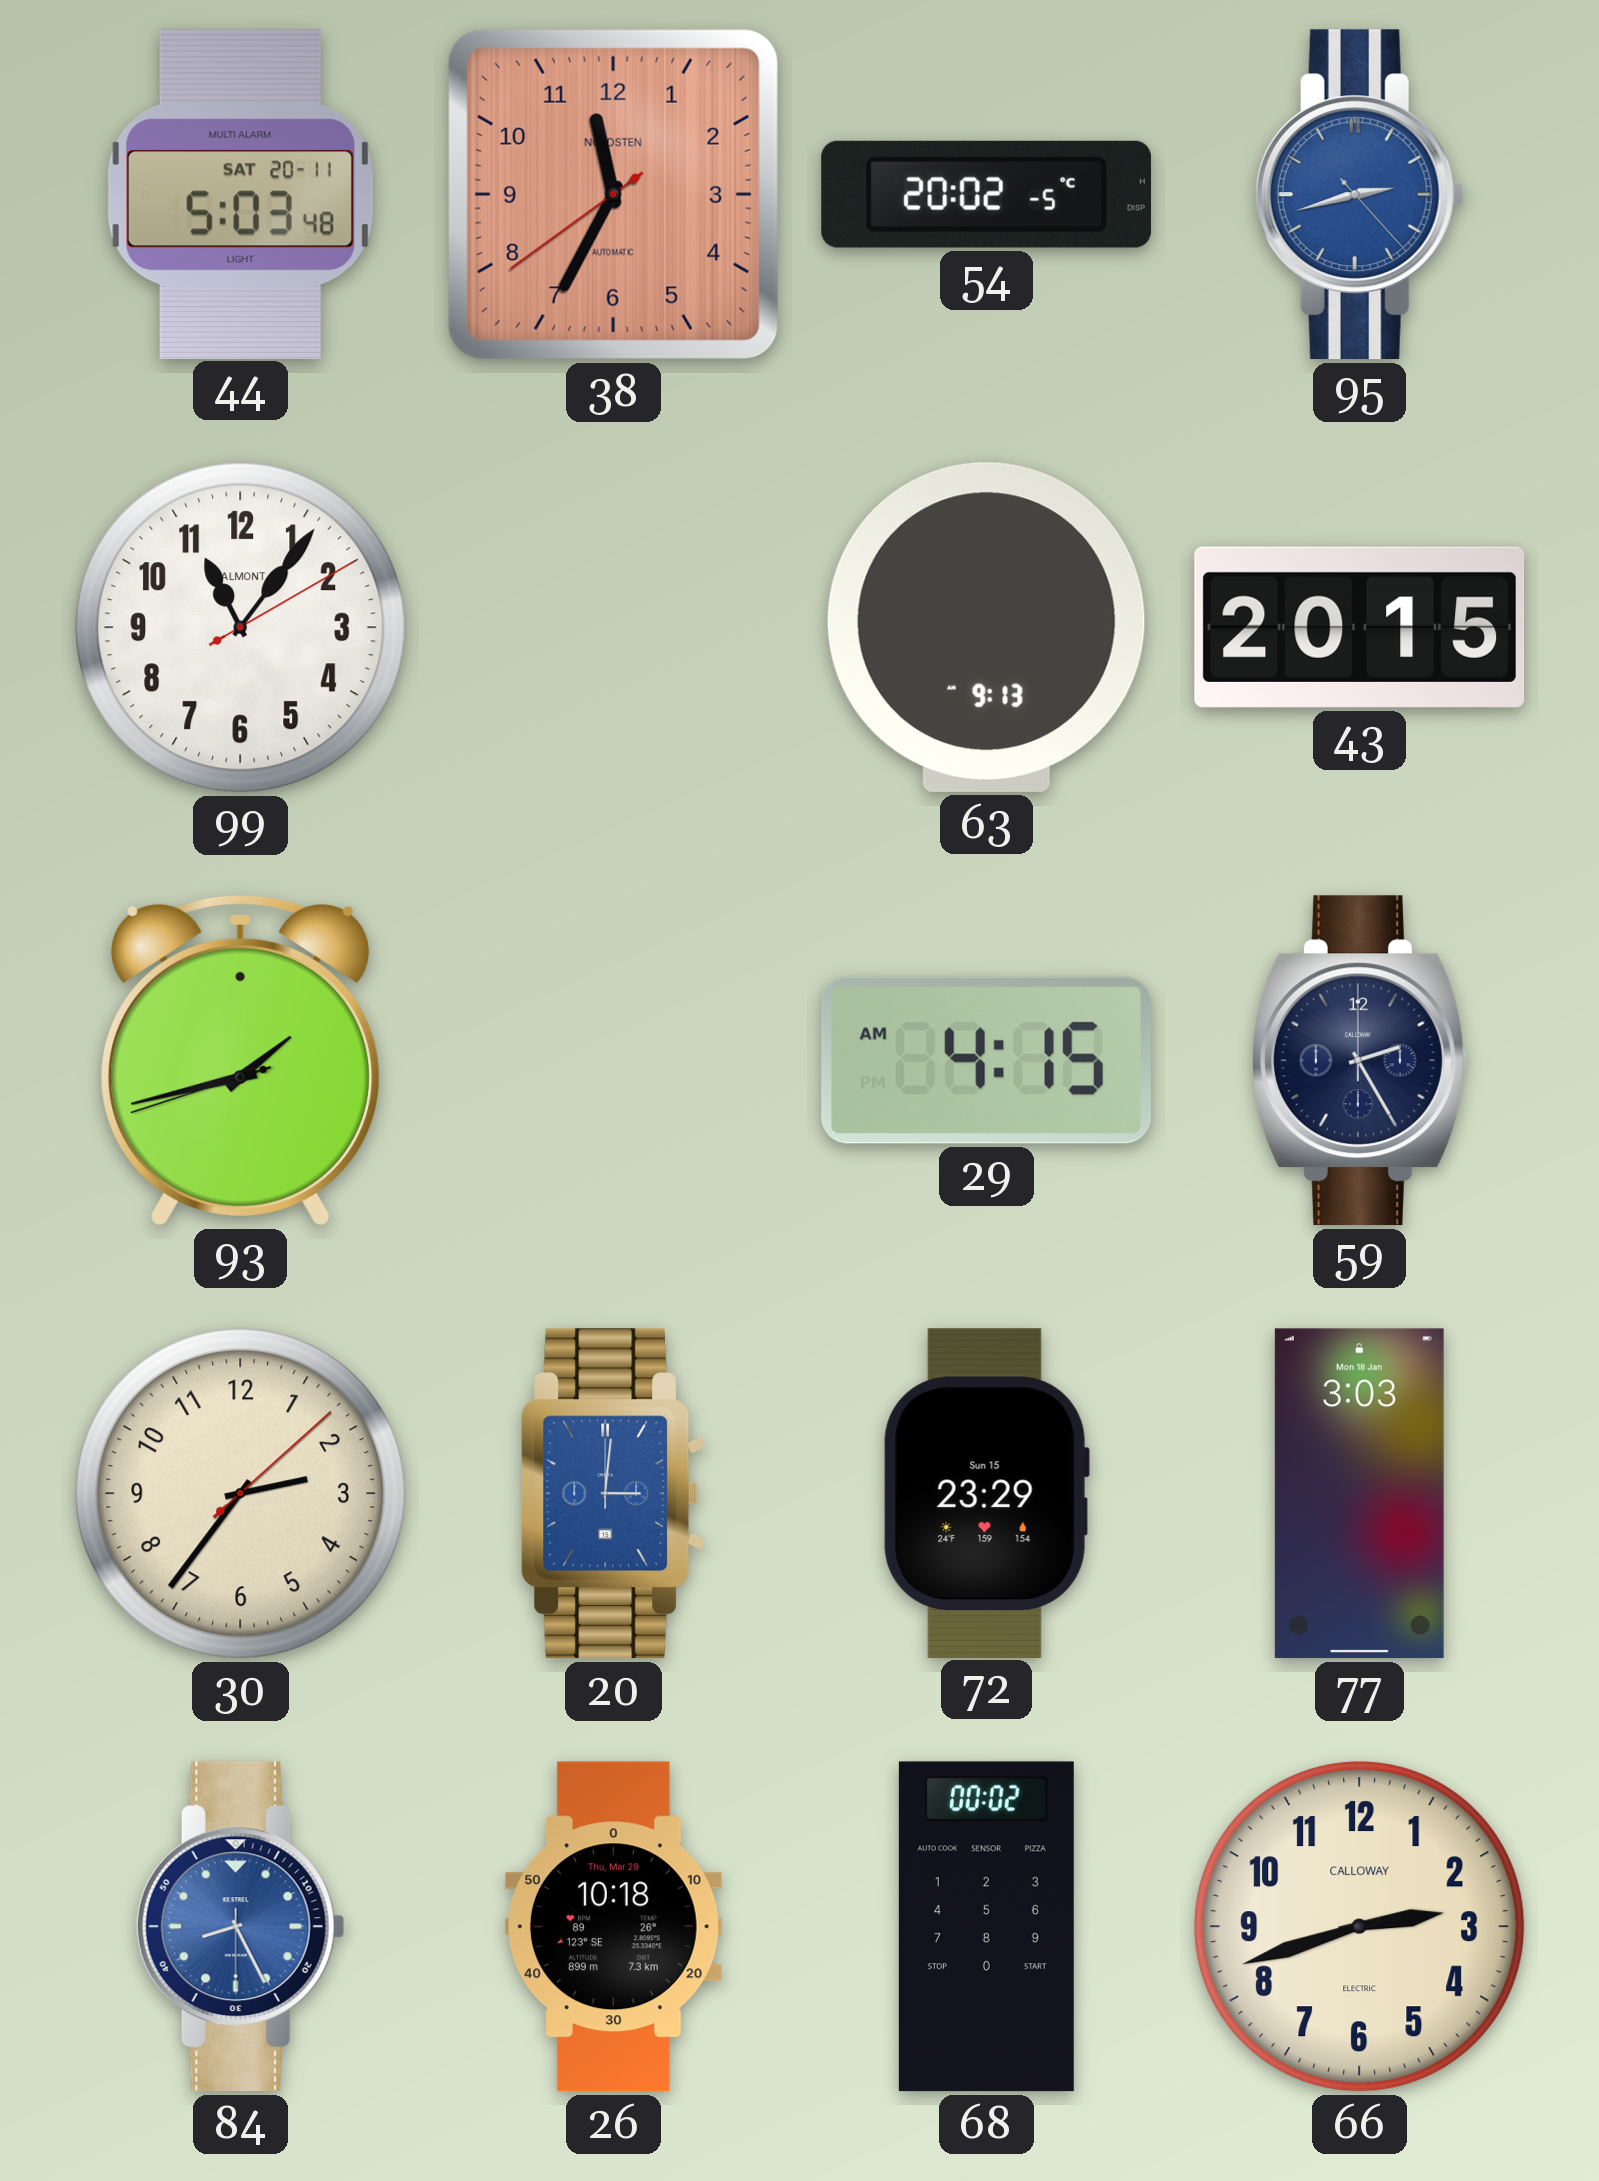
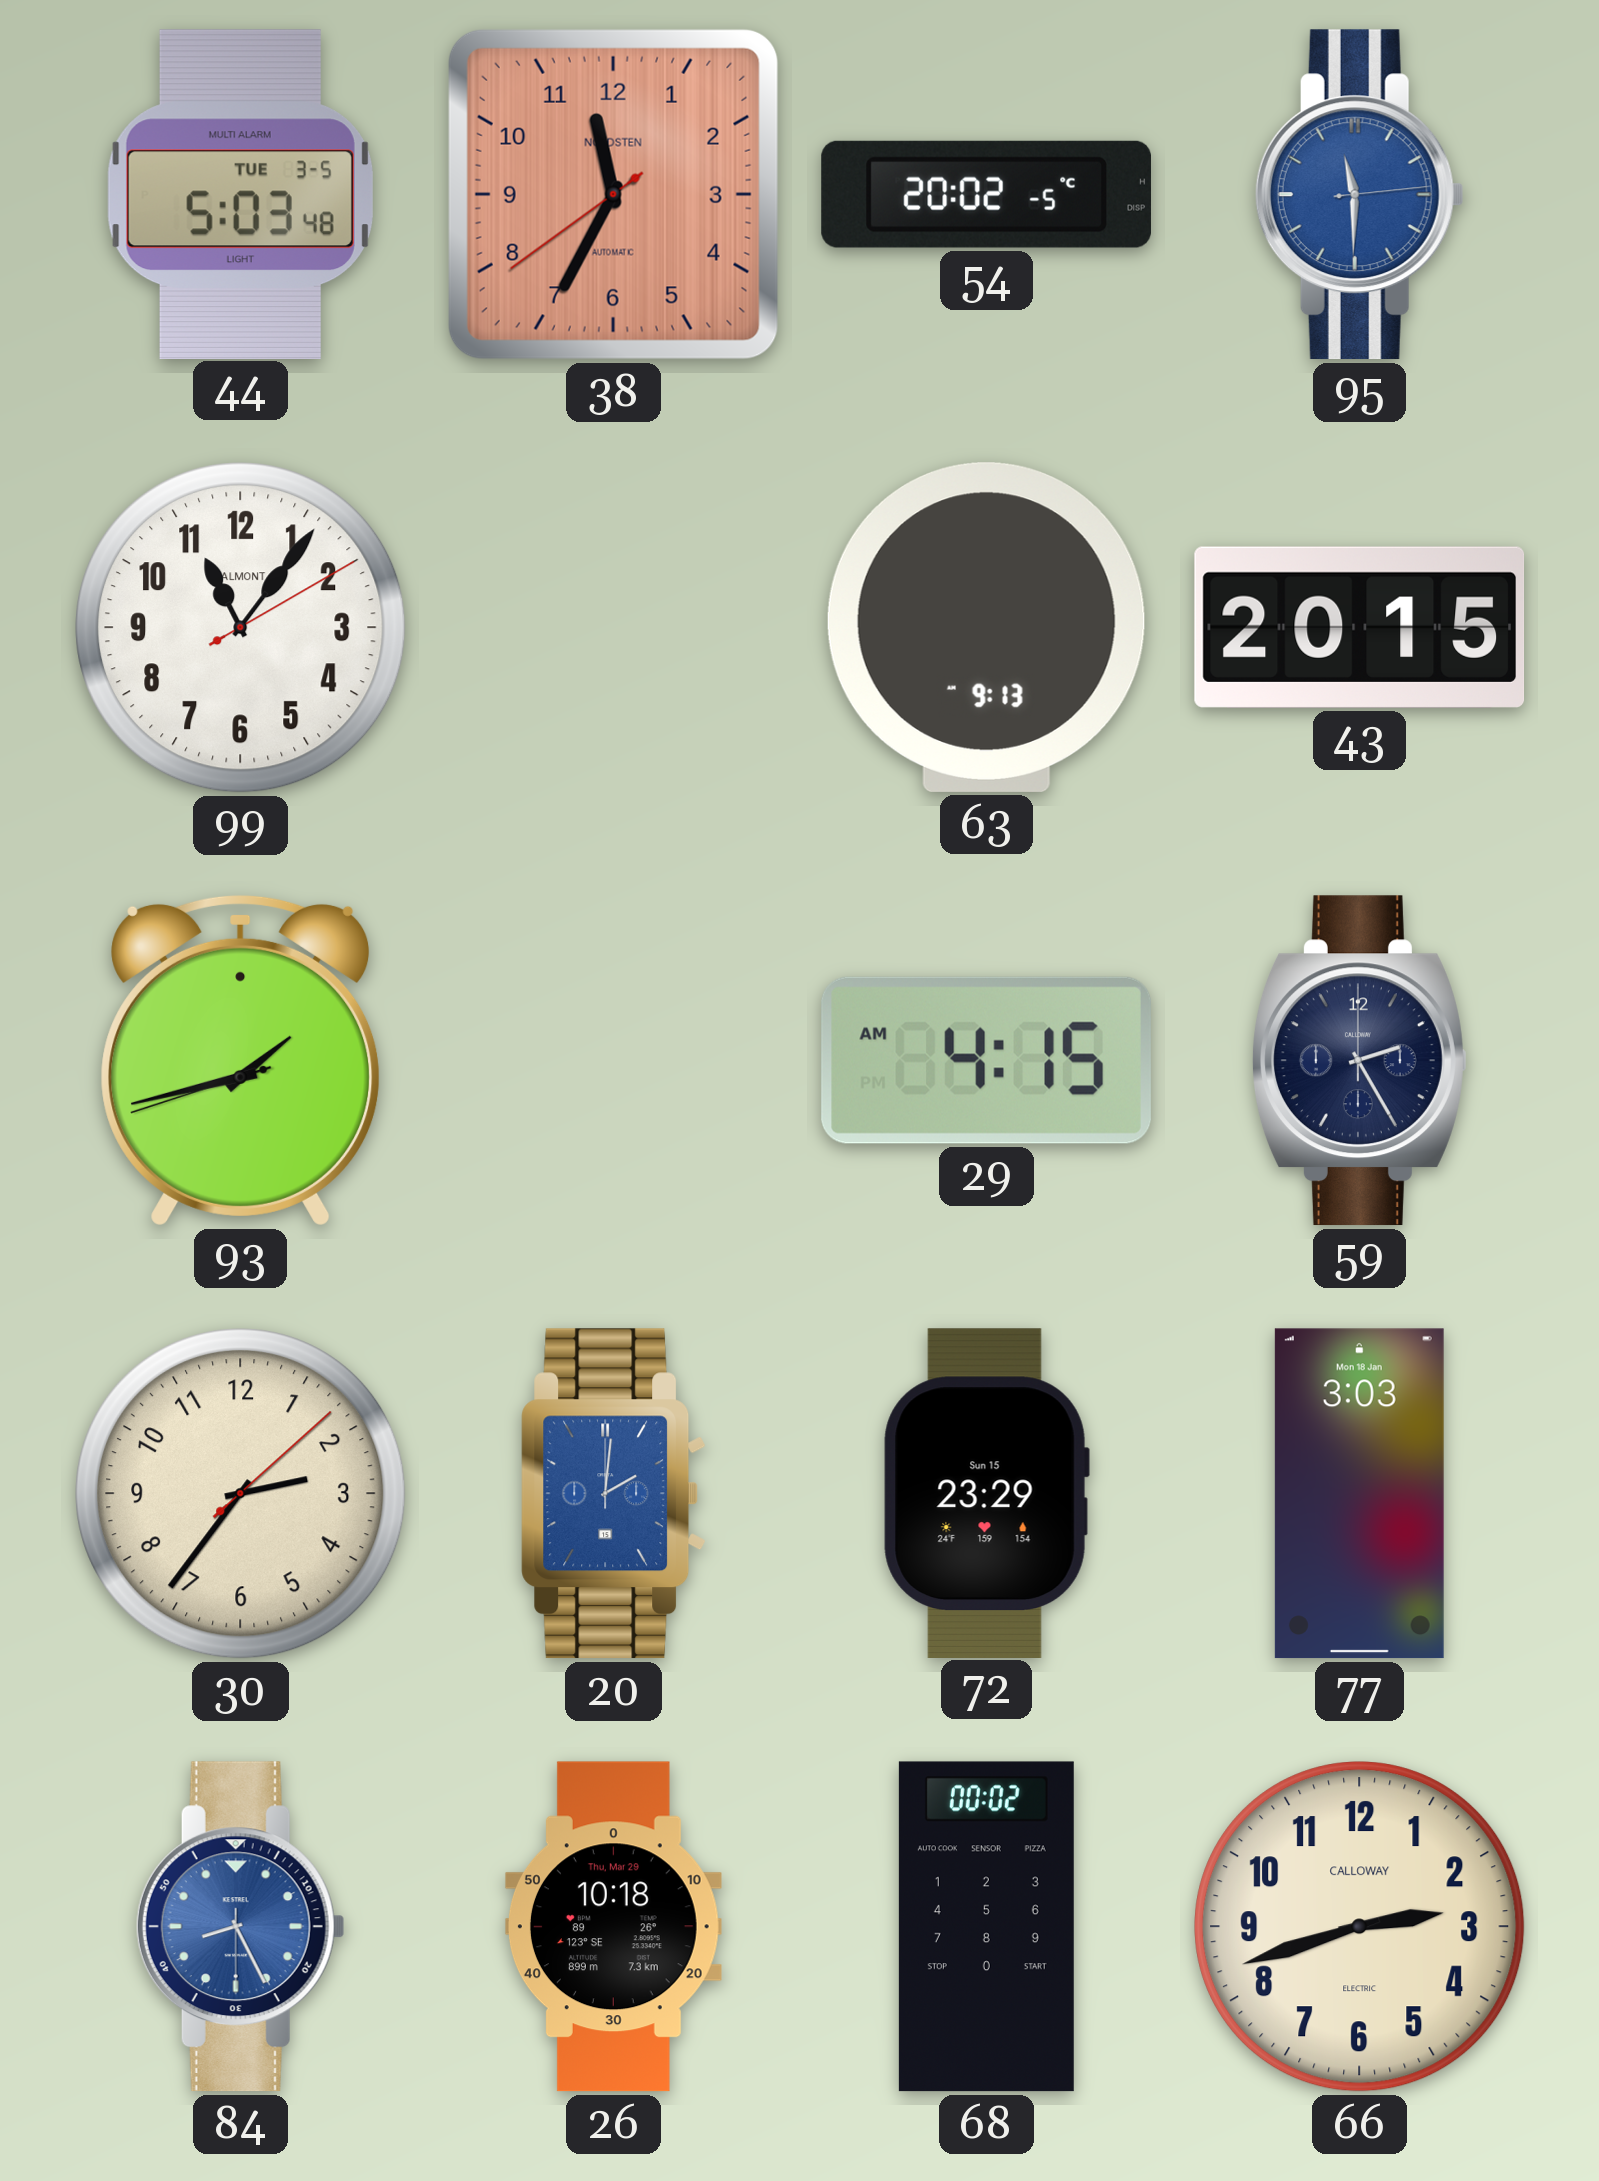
44 date: SAT 20-11 -> TUE 3-5 (240, 194)
95: 2:42 -> 11:30 (1359, 195)
20: 3:01 -> 2:01 (614, 1494)
